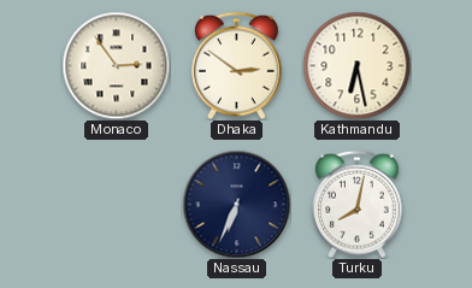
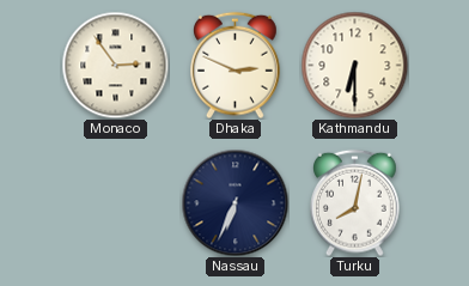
Dhaka: 2:51 -> 2:49 (236, 65)
Kathmandu: 6:28 -> 6:30 (354, 65)
